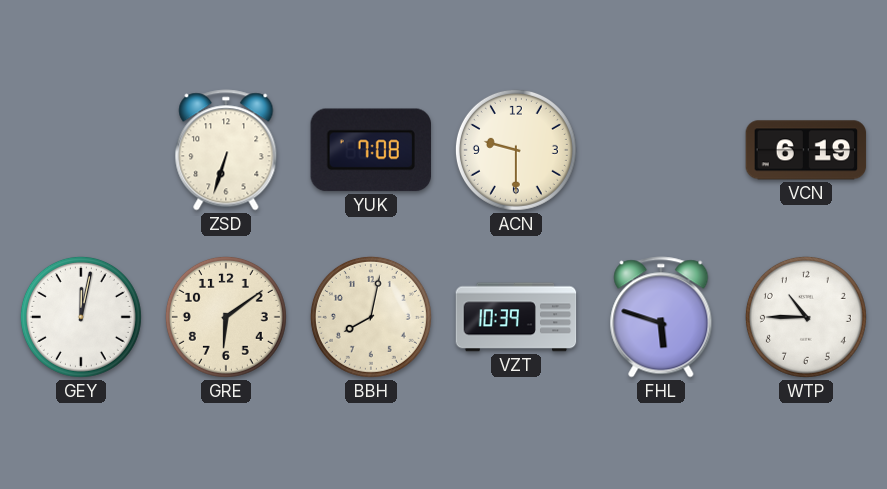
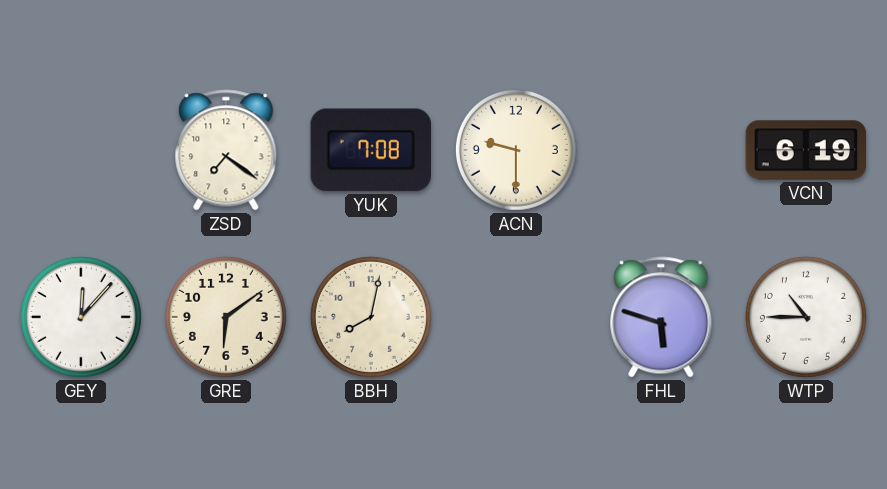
ZSD: 6:33 -> 7:21 (226, 150)
GEY: 12:02 -> 12:07 (81, 317)
VZT: 10:39 -> none (516, 317)
